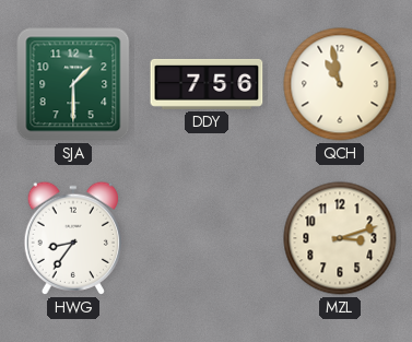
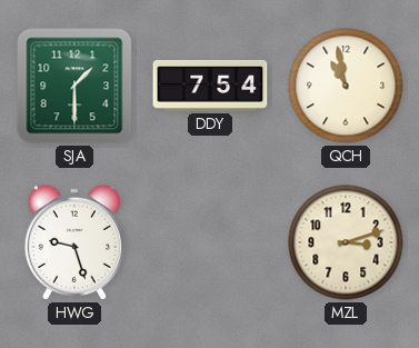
DDY: 7:56 -> 7:54 (210, 86)
HWG: 8:36 -> 9:27 (73, 242)
